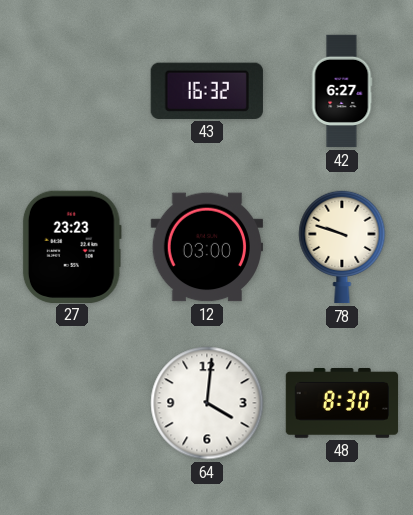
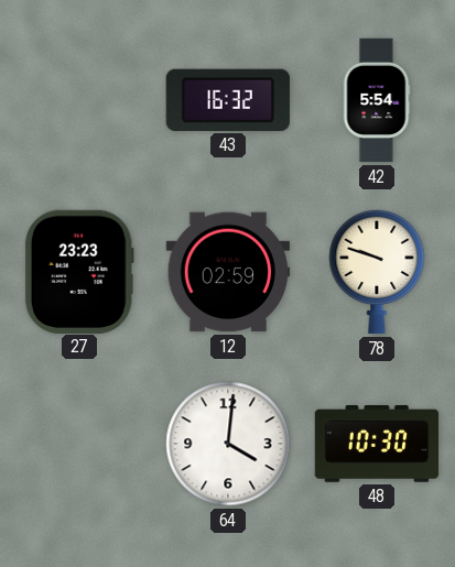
42: 6:27 -> 5:54 (377, 100)
12: 03:00 -> 02:59 (228, 272)
48: 8:30 -> 10:30 (377, 445)
